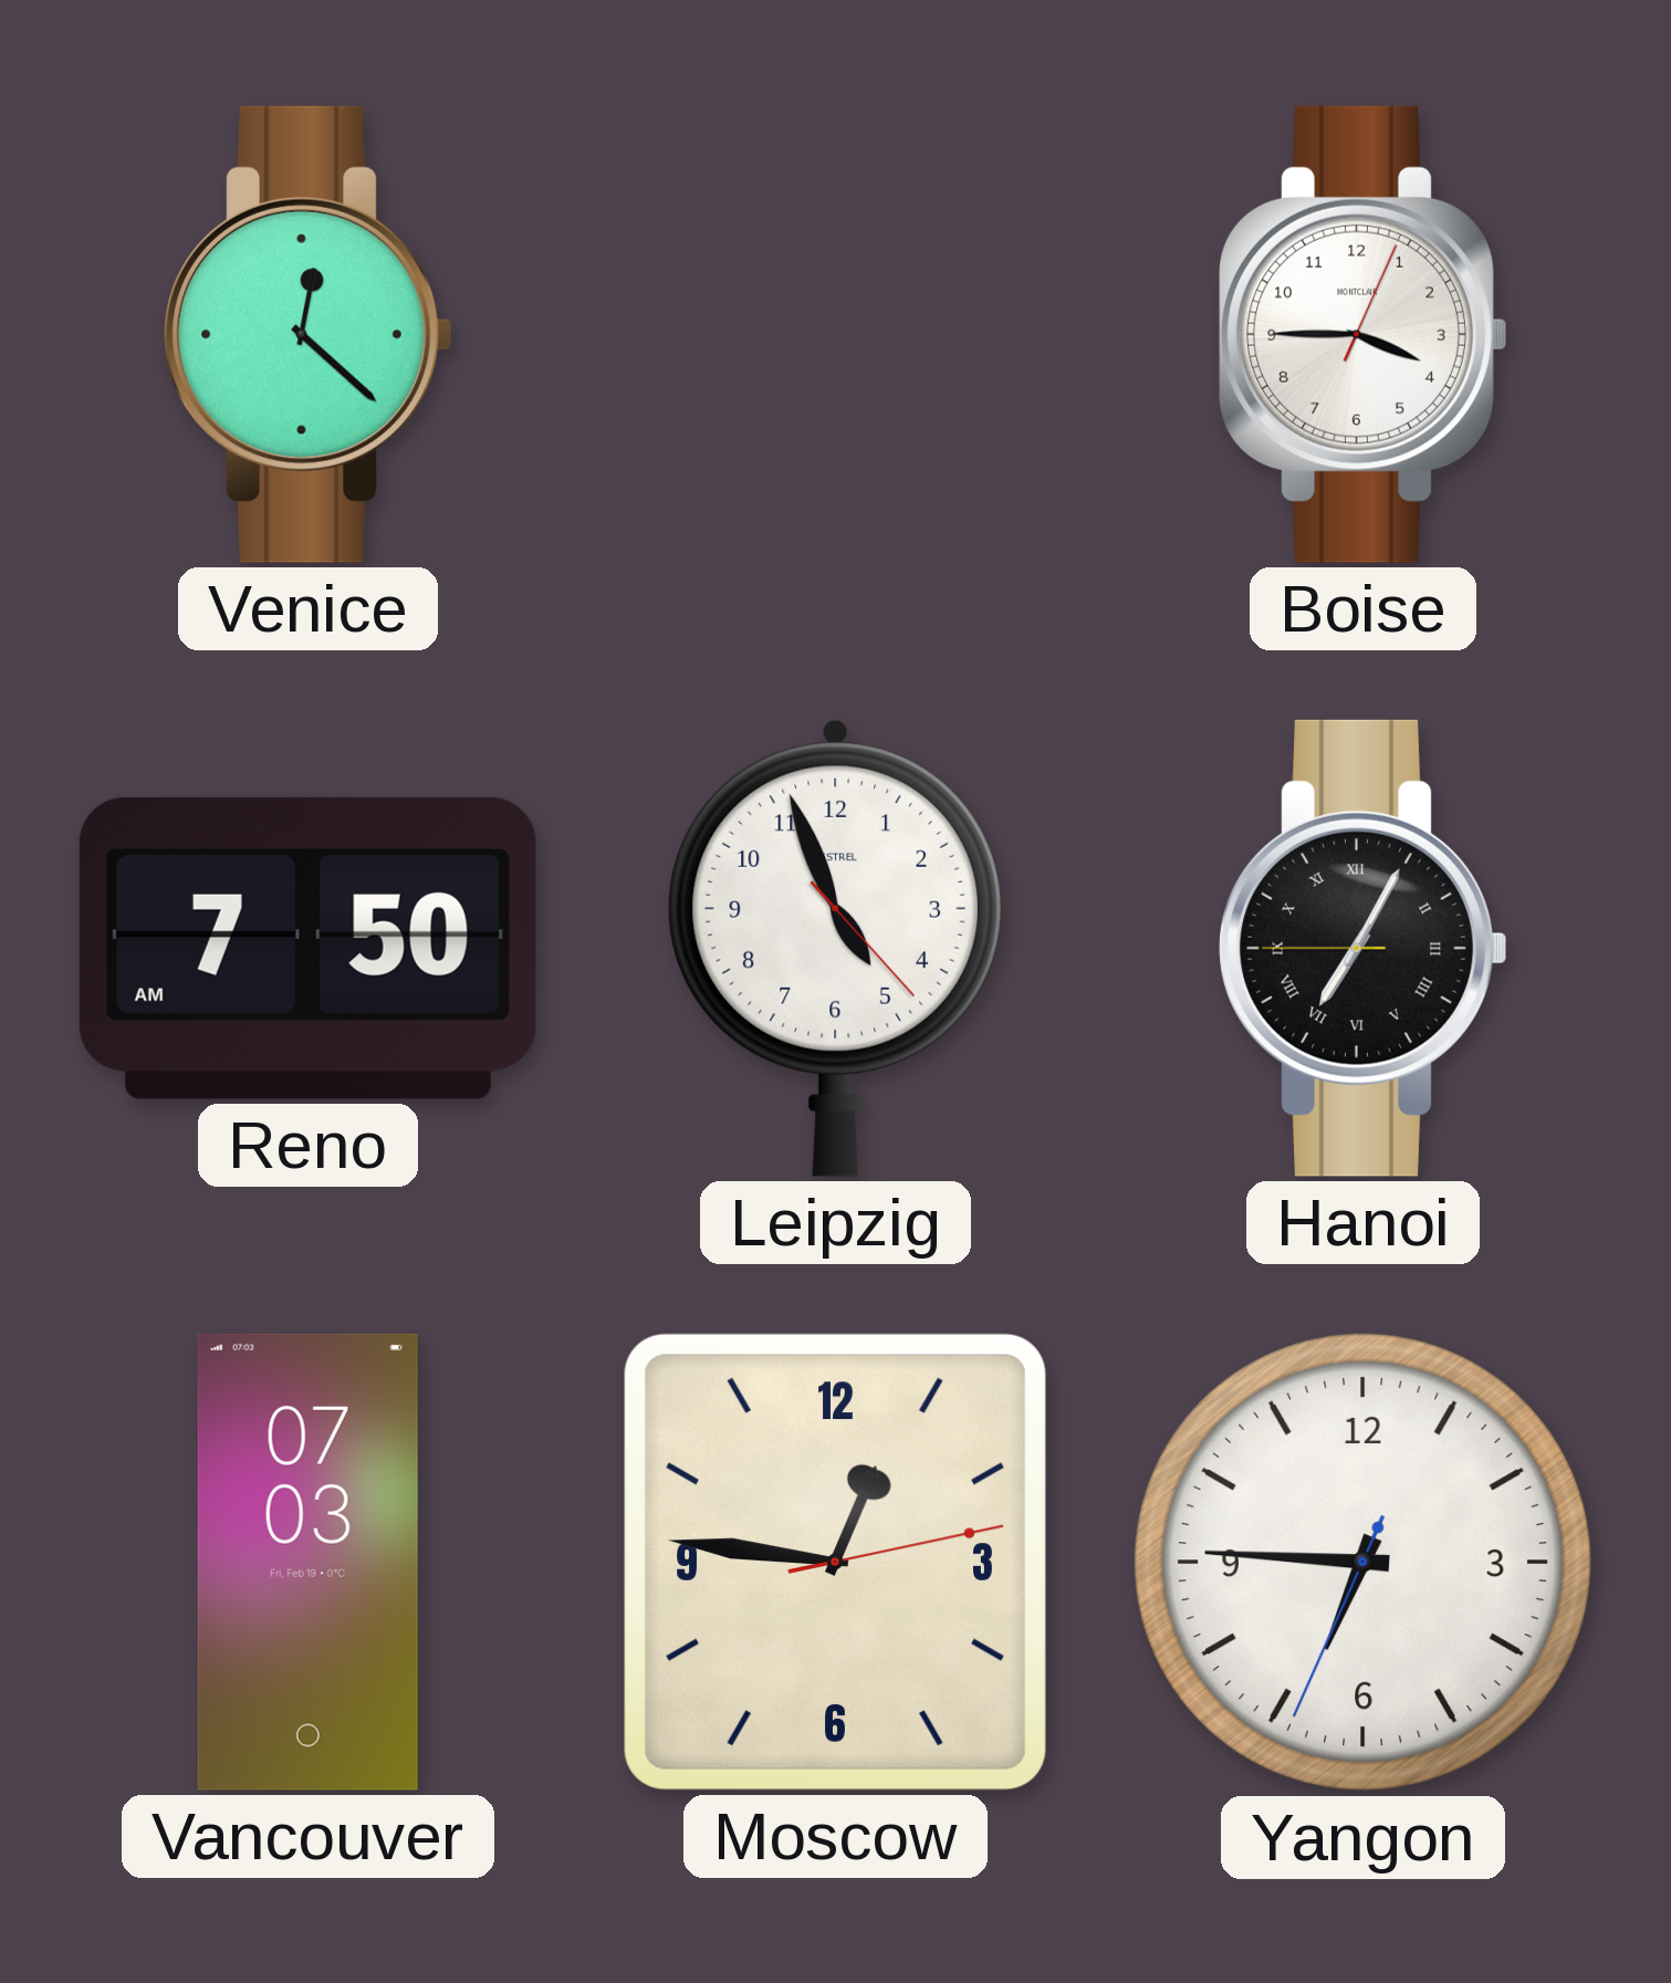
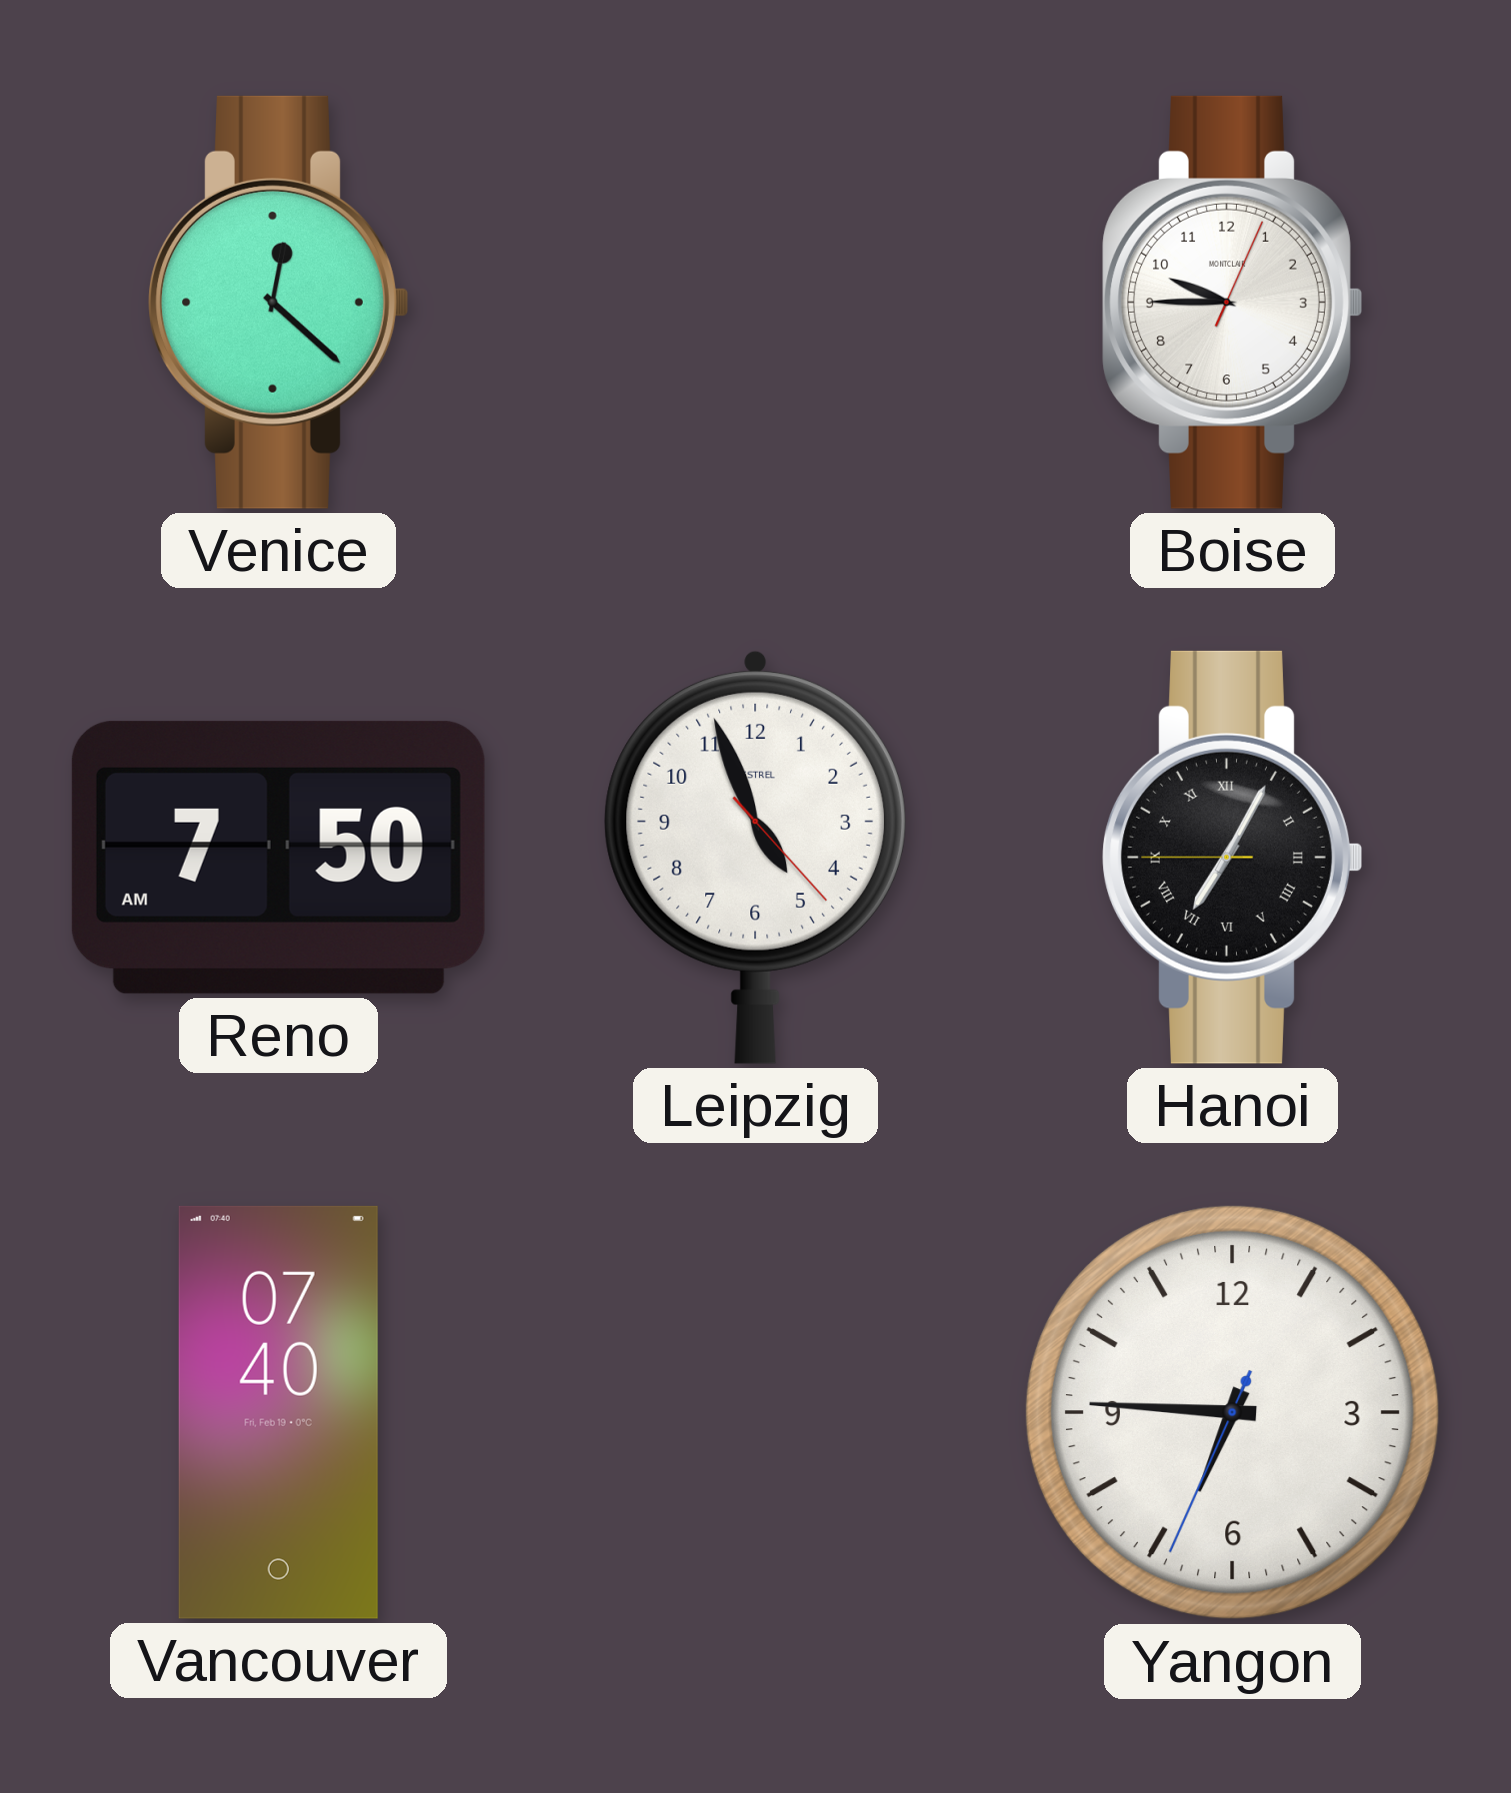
Boise: 3:45 -> 9:45 (1233, 302)
Vancouver: 07:03 -> 07:40 (278, 1412)
Moscow: 12:46 -> none (835, 1562)
